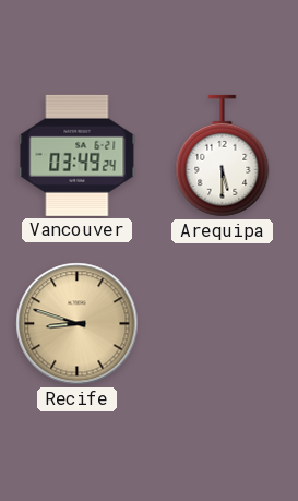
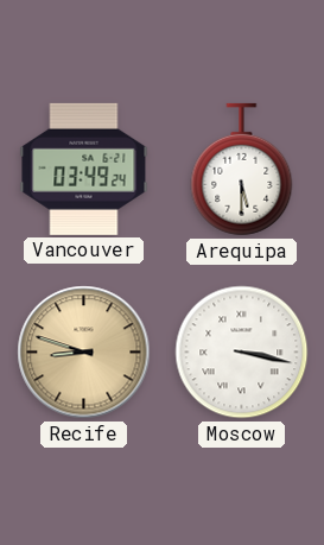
Moscow: none -> 3:17 (242, 353)
